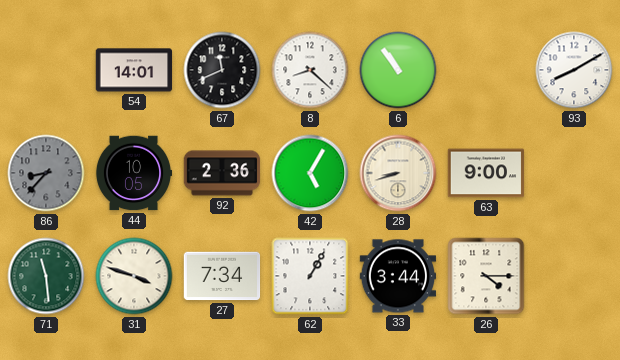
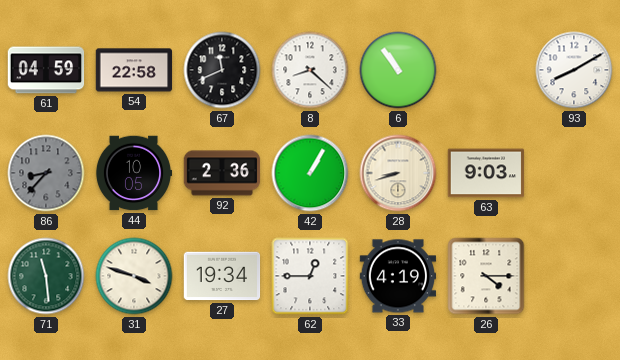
61: none -> 04:59 (46, 70)
54: 14:01 -> 22:58 (134, 70)
42: 5:05 -> 1:05 (310, 173)
63: 9:00 -> 9:03 (486, 173)
27: 7:34 -> 19:34 (222, 276)
62: 1:05 -> 12:45 (310, 276)
33: 3:44 -> 4:19 (398, 276)
